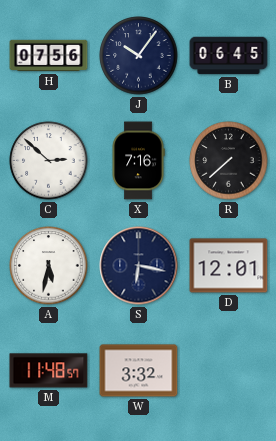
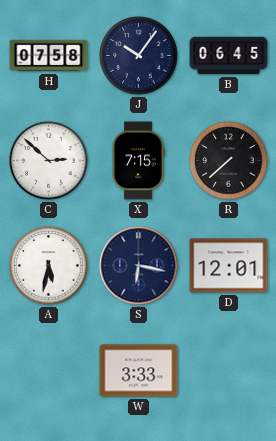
H: 07:56 -> 07:58 (49, 56)
X: 7:16 -> 7:15 (138, 161)
M: 11:48 -> none (49, 371)
W: 3:32 -> 3:33 (139, 371)
